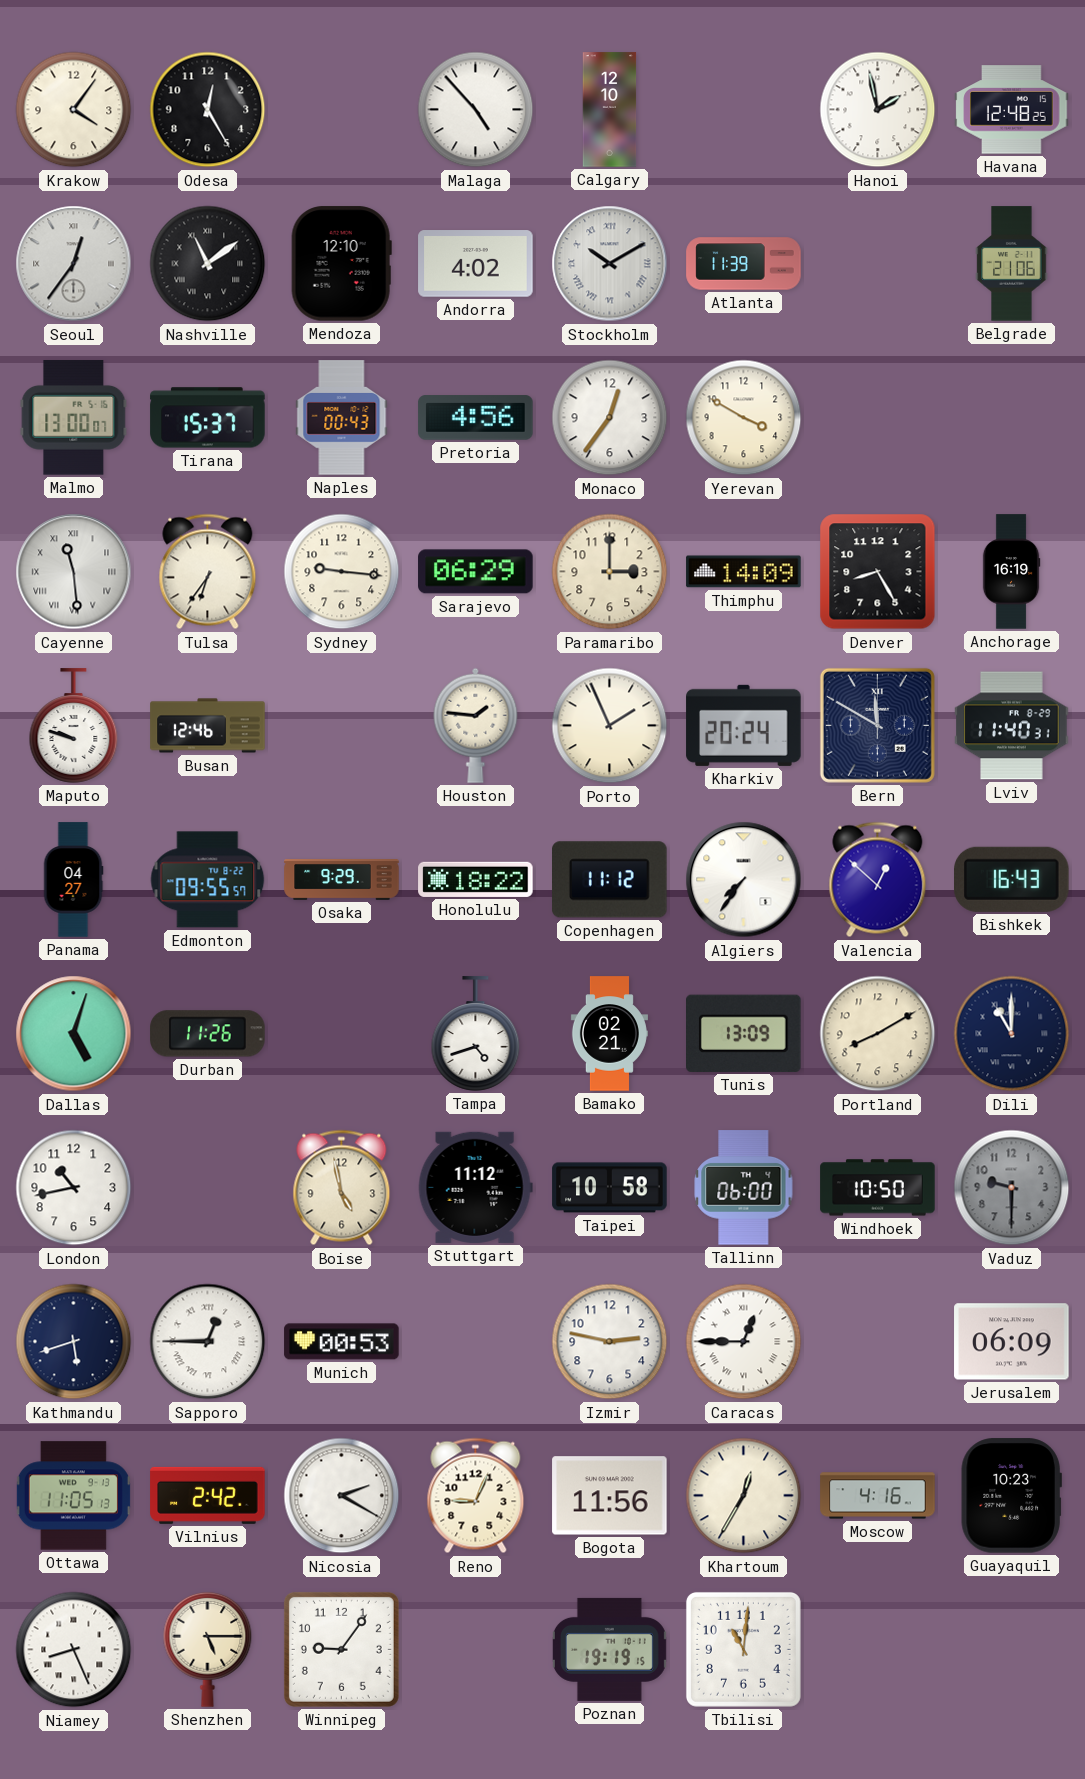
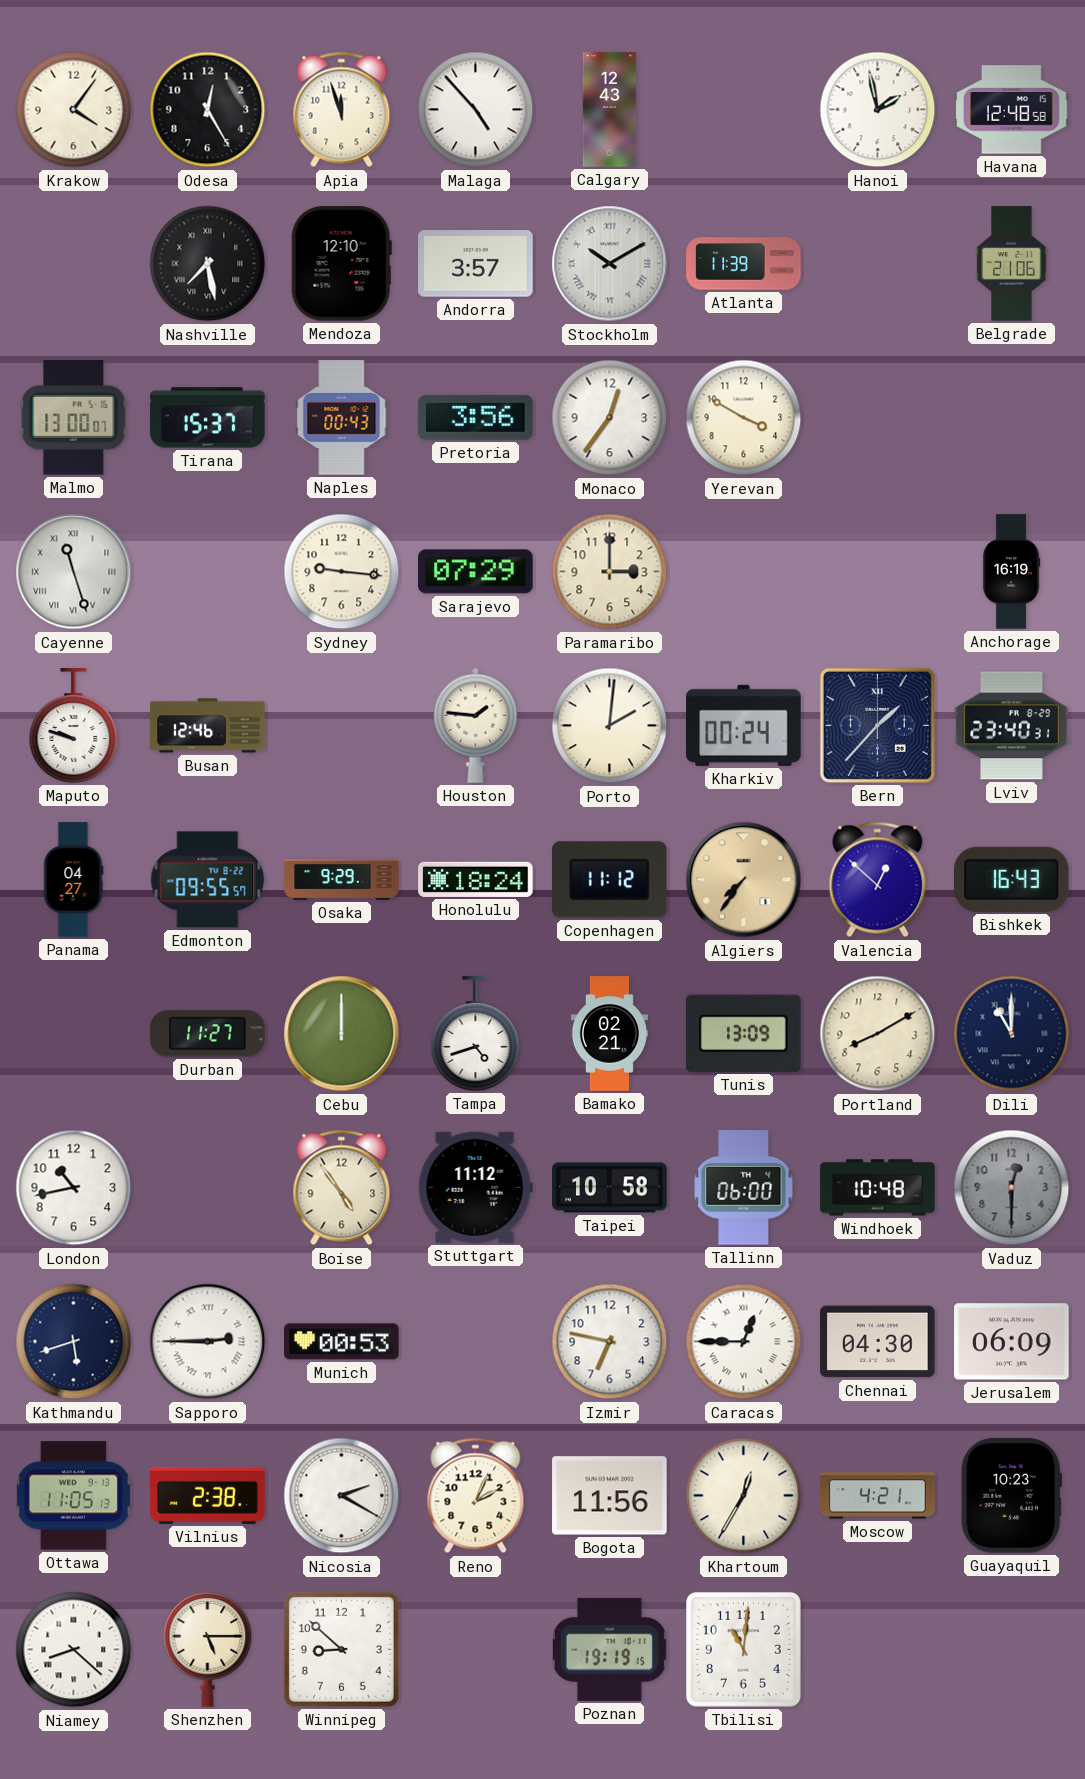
Apia: none -> 11:57 (342, 110)
Calgary: 12:10 -> 12:43 (610, 110)
Havana: 12:48:25 -> 12:48:58 (1012, 110)
Seoul: 12:36 -> none (74, 264)
Nashville: 11:09 -> 7:28 (208, 264)
Andorra: 4:02 -> 3:57 (476, 264)
Pretoria: 4:56 -> 3:56 (476, 418)
Cayenne: 11:29 -> 11:27 (74, 572)
Tulsa: 6:36 -> none (208, 572)
Sarajevo: 06:29 -> 07:29 (476, 572)
Thimphu: 14:09 -> none (744, 572)
Denver: 8:25 -> none (878, 572)
Porto: 1:56 -> 2:01 (610, 726)
Kharkiv: 20:24 -> 00:24 (744, 725)
Bern: 11:50 -> 1:37 (877, 725)
Lviv: 11:40 -> 23:40 (1012, 726)
Honolulu: 18:22 -> 18:24 (476, 879)
Algiers dial: white -> champagne (744, 880)
Dallas: 5:03 -> none (74, 1034)
Durban: 11:26 -> 11:27 (208, 1034)
Cebu: none -> 12:00 (342, 1034)
Boise: 4:58 -> 4:54 (342, 1188)
Windhoek: 10:50 -> 10:48 (878, 1188)
Vaduz: 9:30 -> 12:30 (1012, 1188)
Sapporo: 12:45 -> 2:45 (208, 1342)
Izmir: 2:47 -> 6:47 (610, 1342)
Chennai: none -> 04:30 (878, 1342)
Vilnius: 2:42 -> 2:38 (208, 1495)
Reno: 9:04 -> 2:04 (476, 1496)
Moscow: 4:16 -> 4:21 (878, 1496)
Niamey: 8:26 -> 8:22 (74, 1650)
Winnipeg: 9:06 -> 8:52 (341, 1649)
